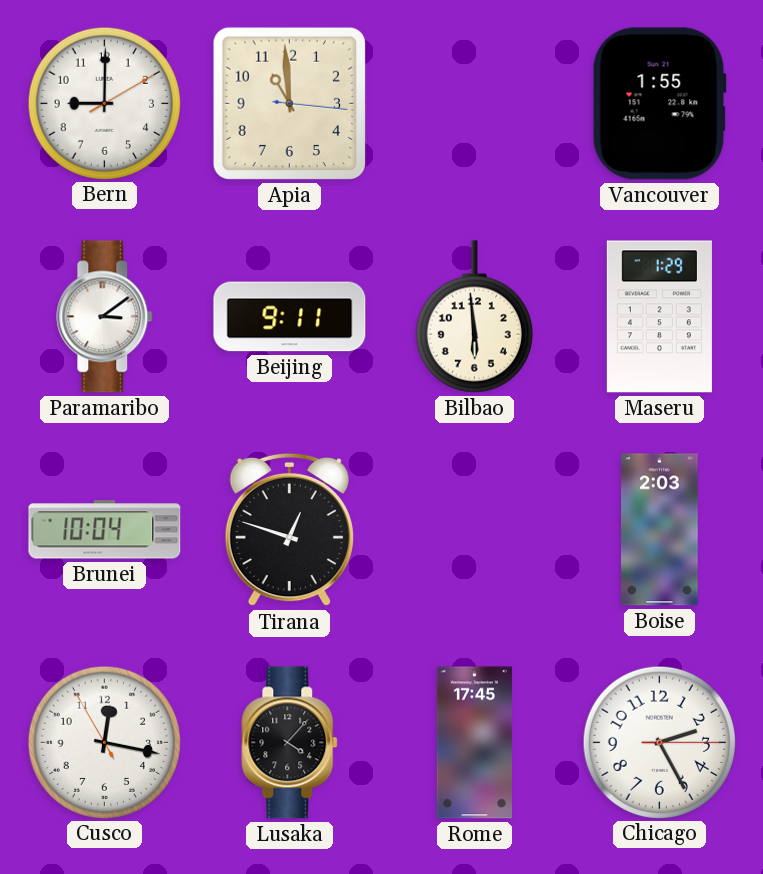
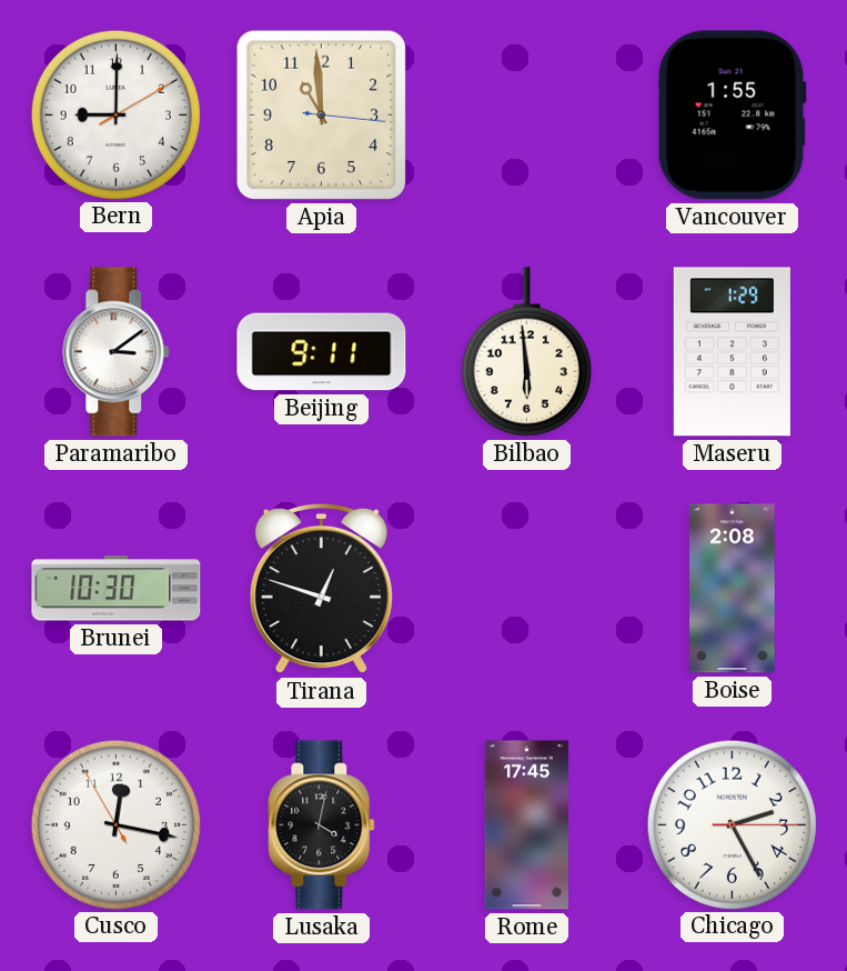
Brunei: 10:04 -> 10:30 (117, 589)
Boise: 2:03 -> 2:08 (733, 589)
Lusaka: 4:07 -> 4:02 (322, 825)
